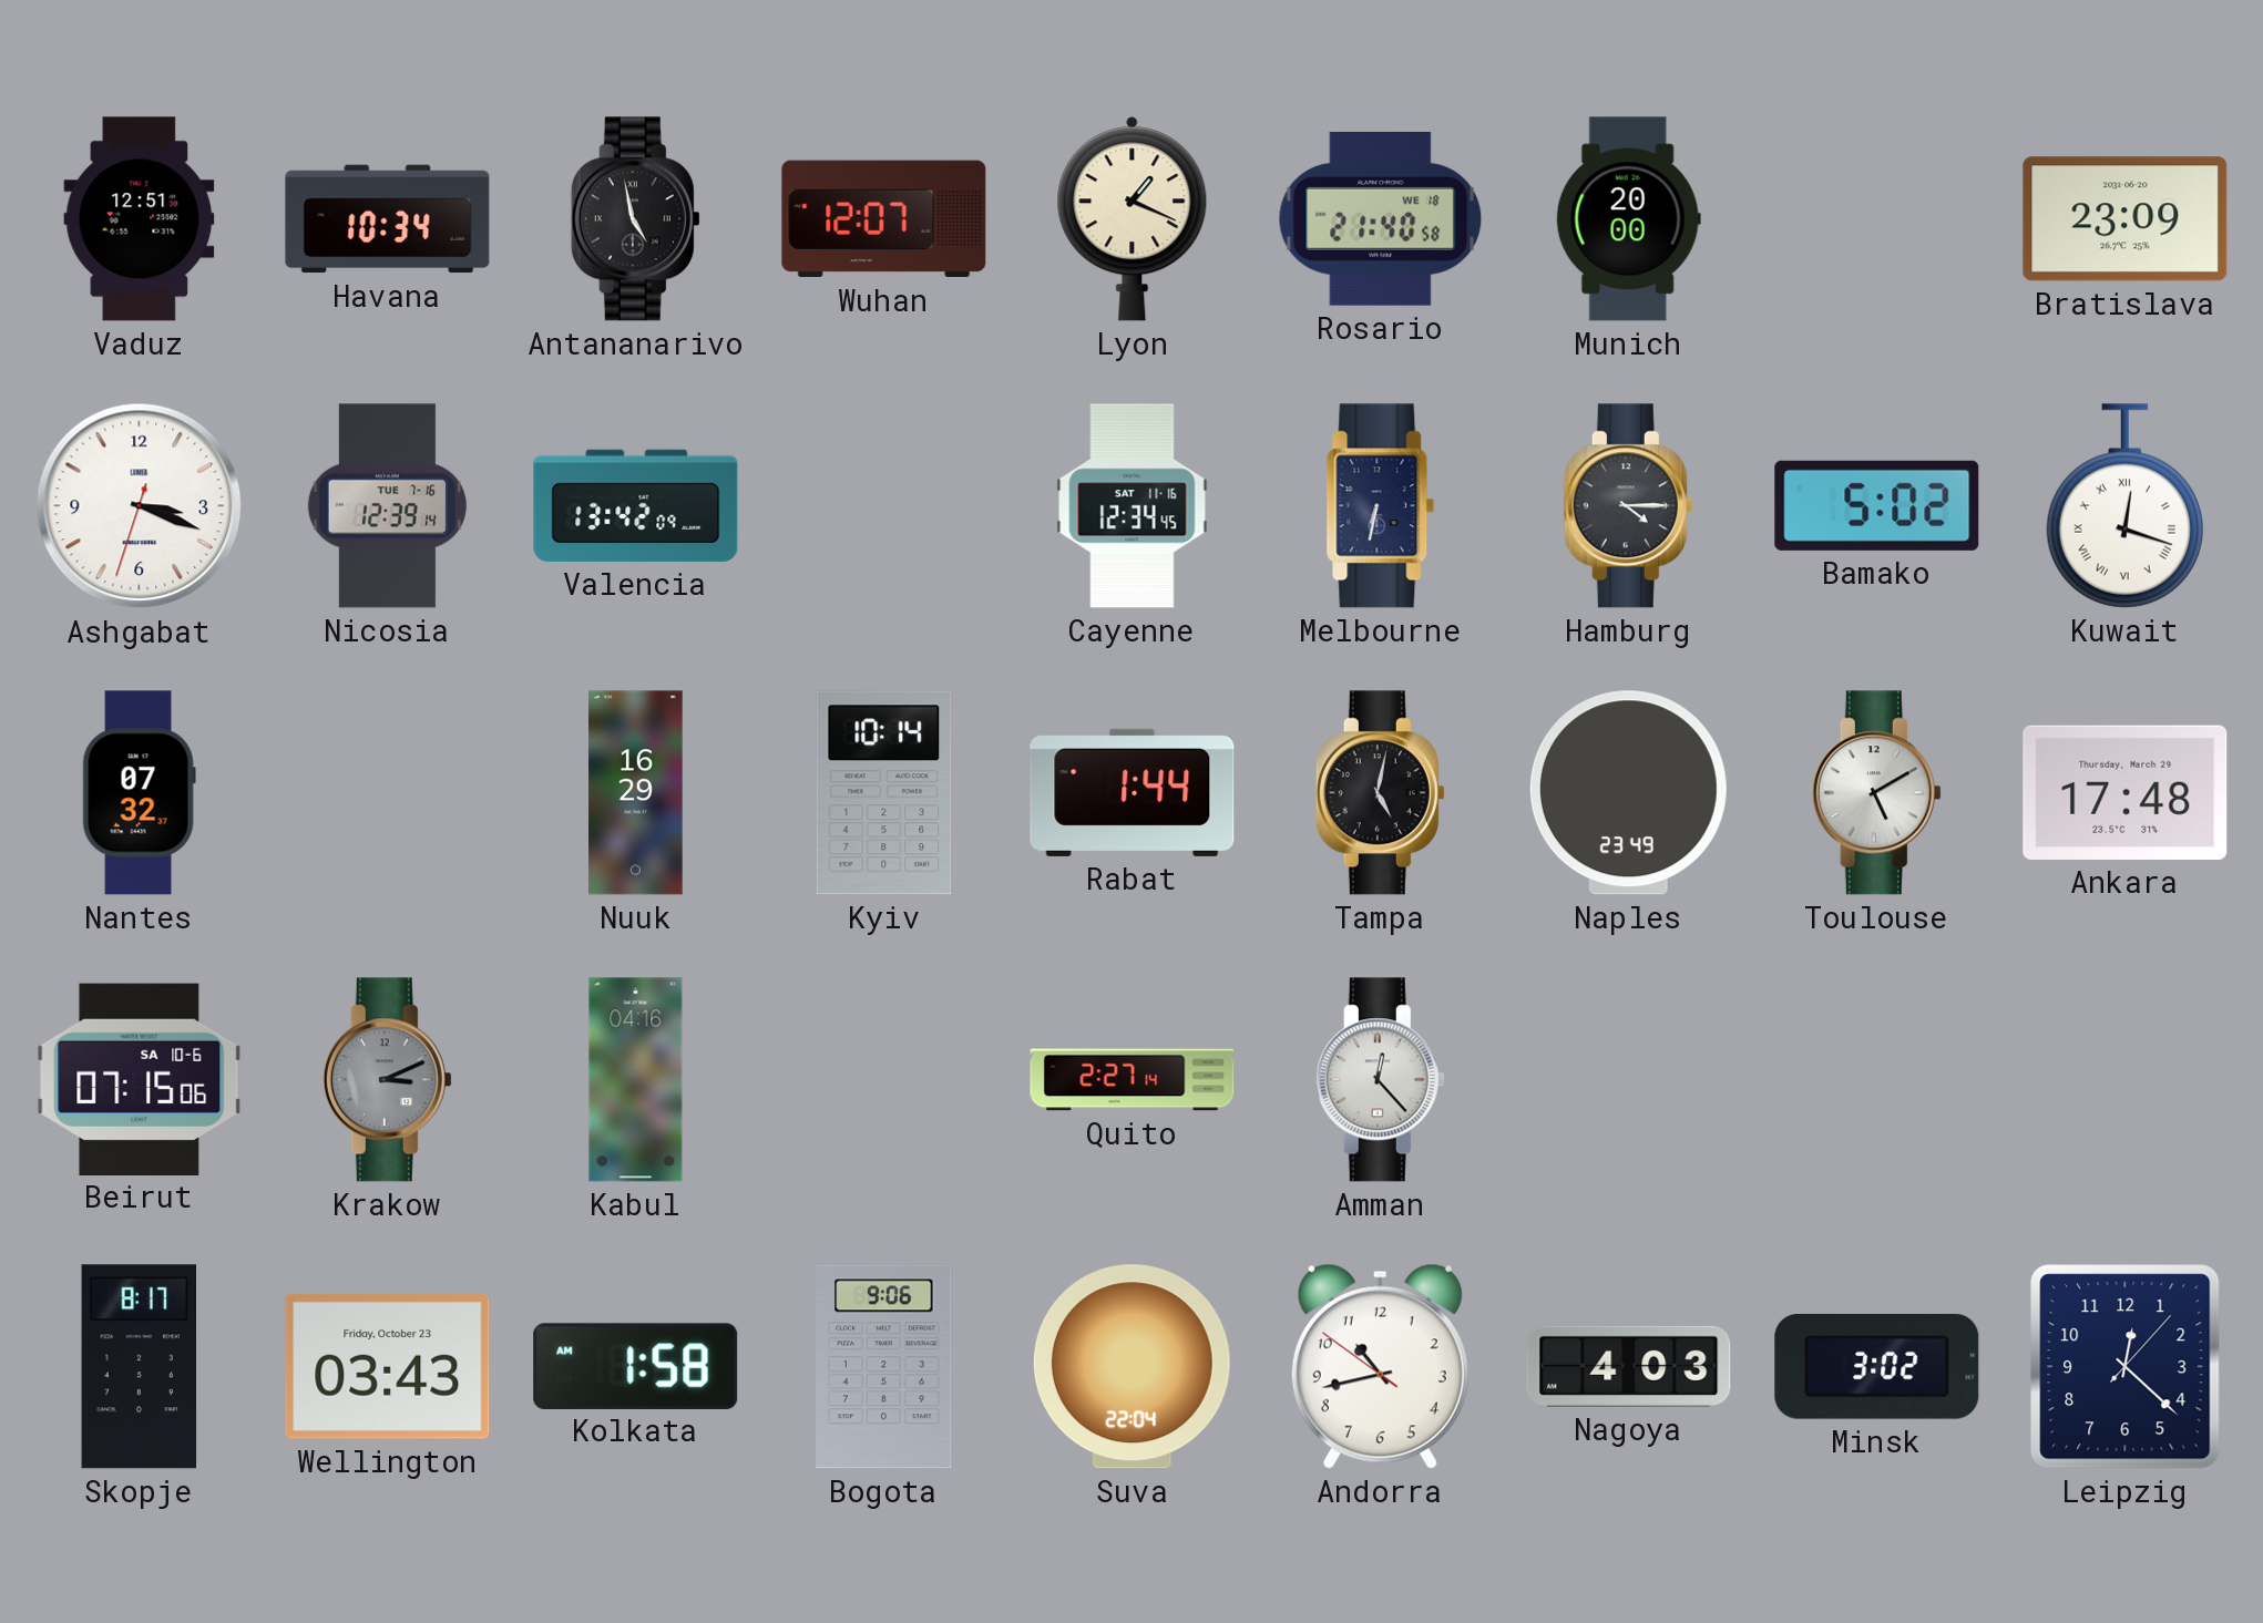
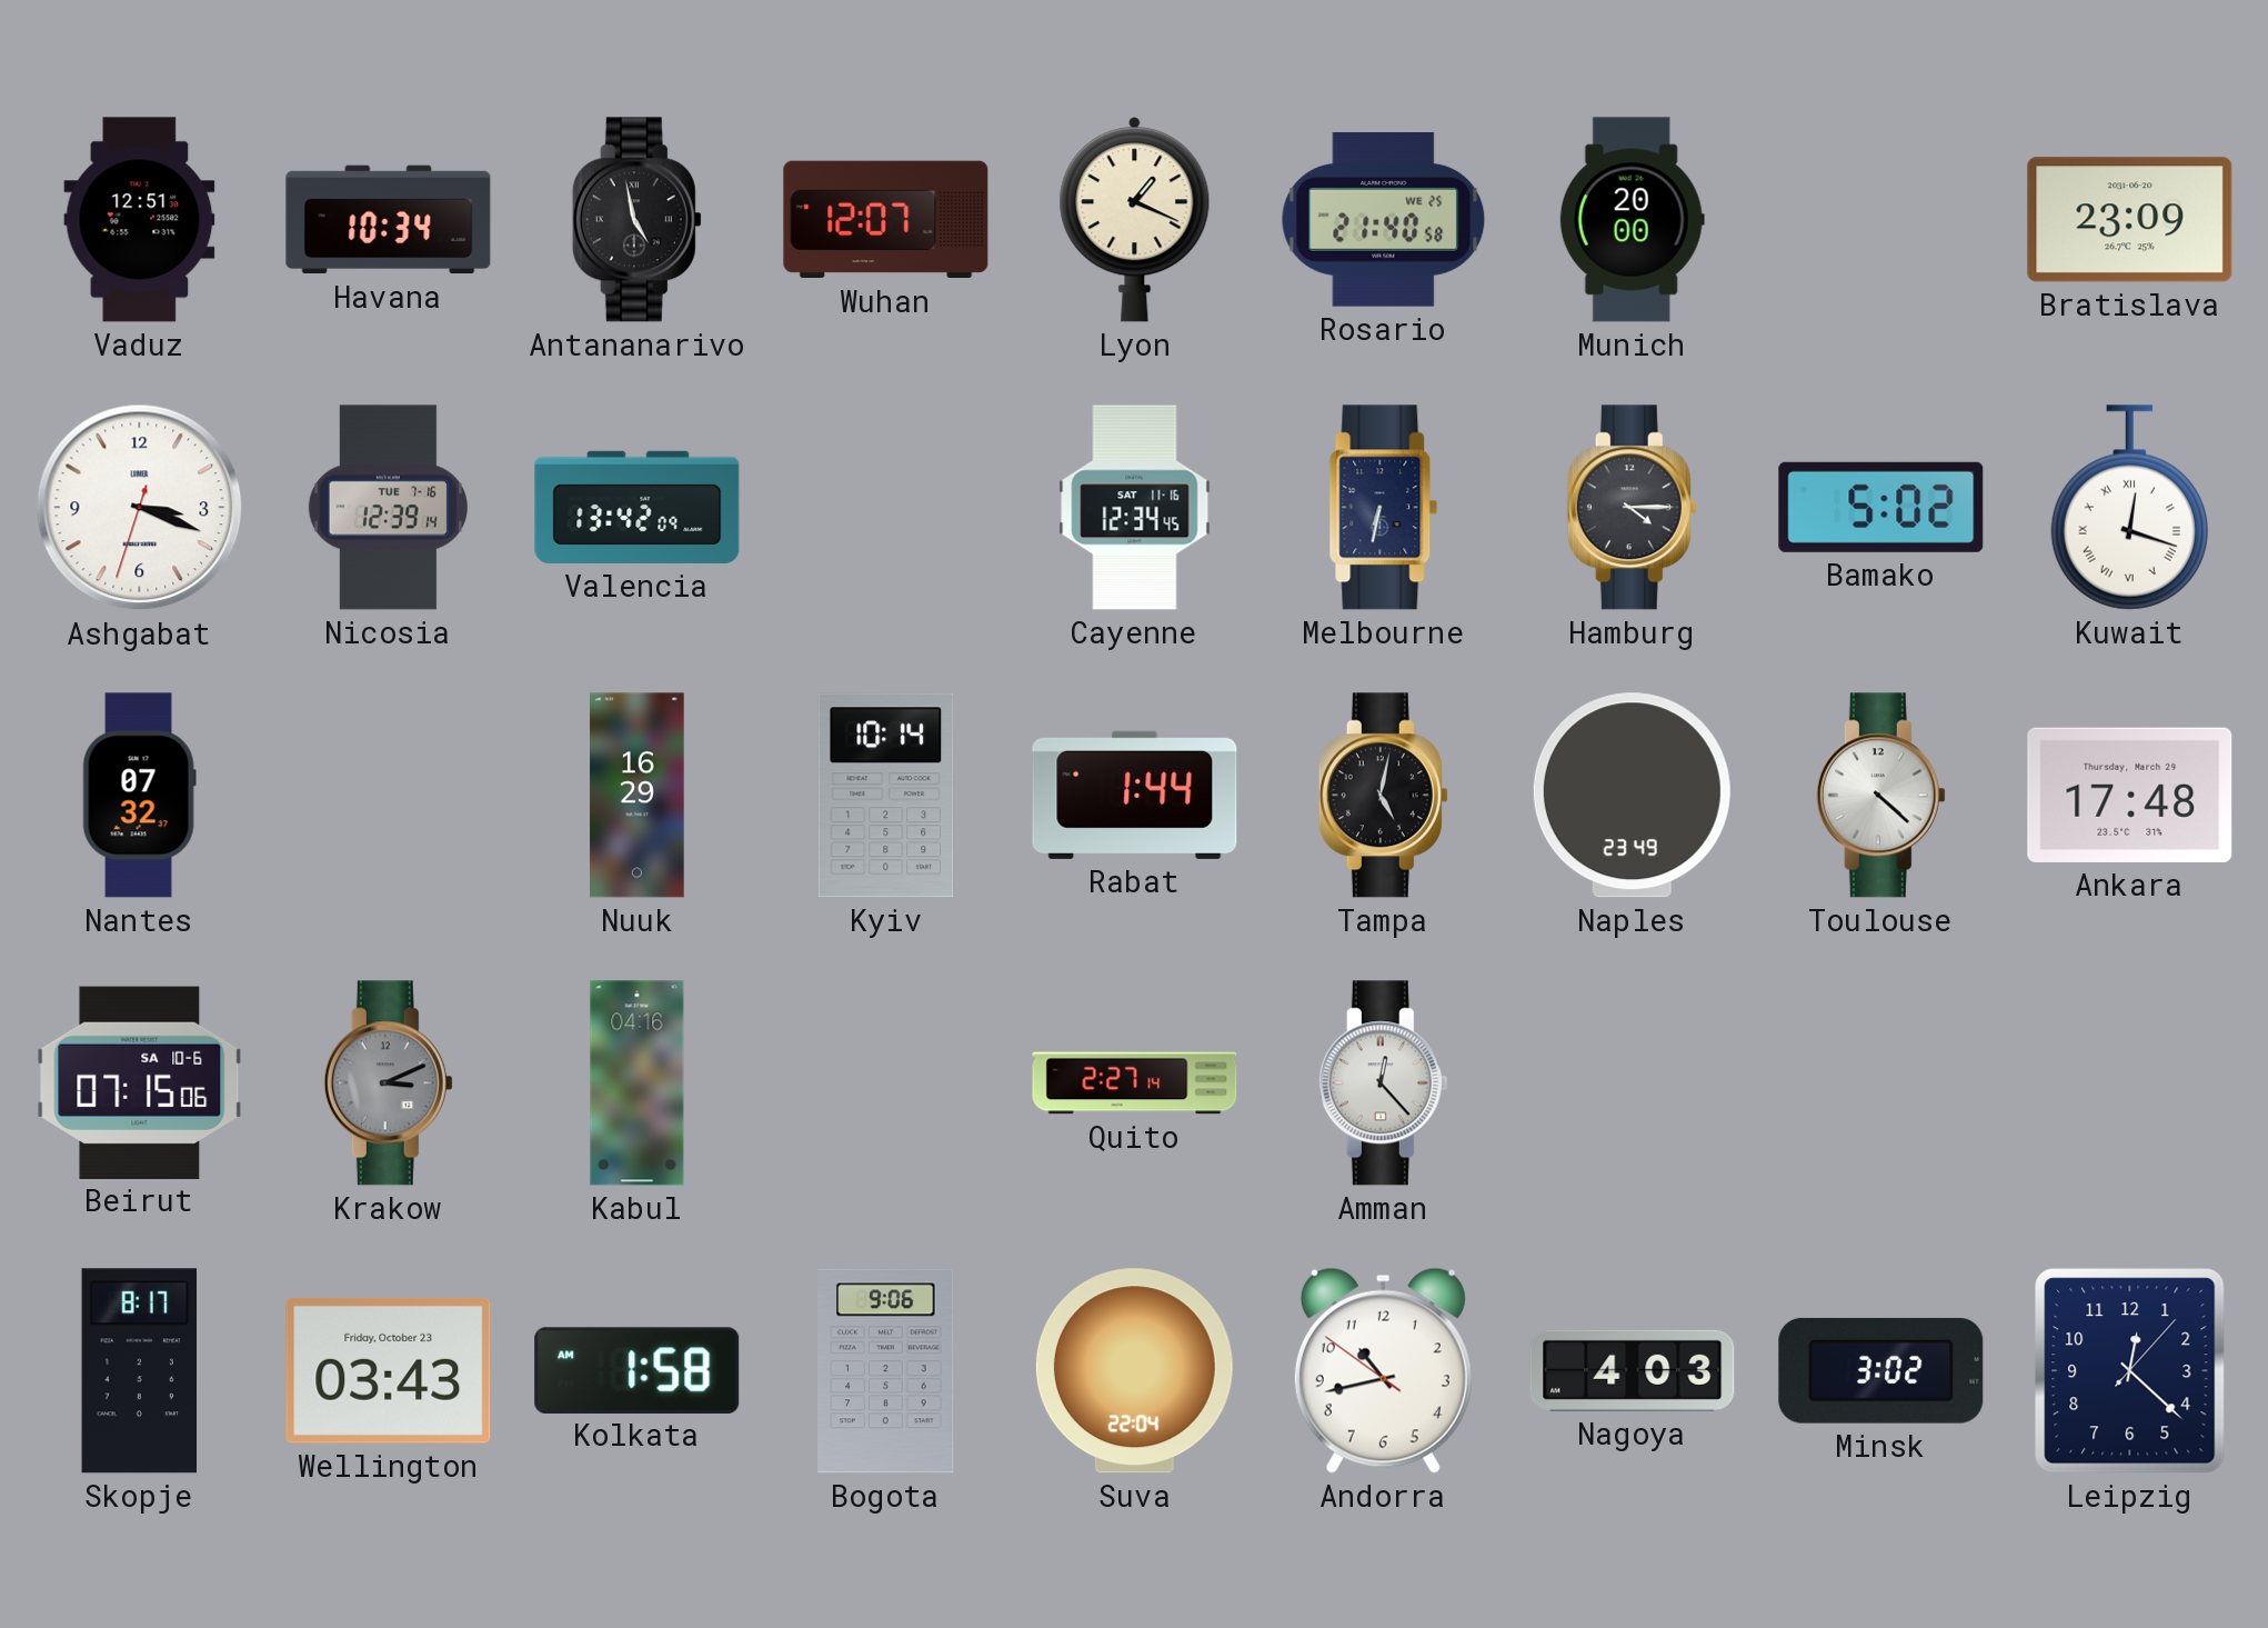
Rosario date: WE 18 -> WE 25 (1384, 220)
Toulouse: 5:10 -> 4:22 (1880, 796)
